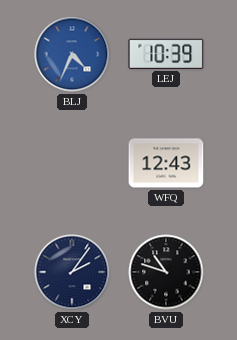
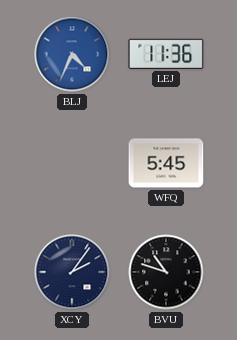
LEJ: 10:39 -> 11:36 (166, 54)
WFQ: 12:43 -> 5:45 (166, 163)
